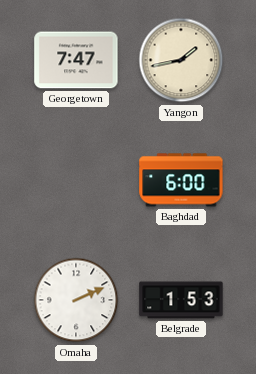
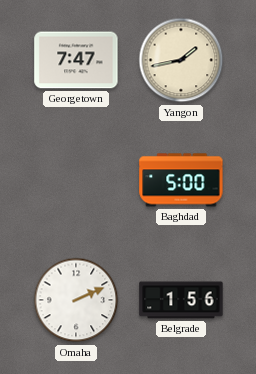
Baghdad: 6:00 -> 5:00 (181, 180)
Belgrade: 1:53 -> 1:56 (181, 300)
